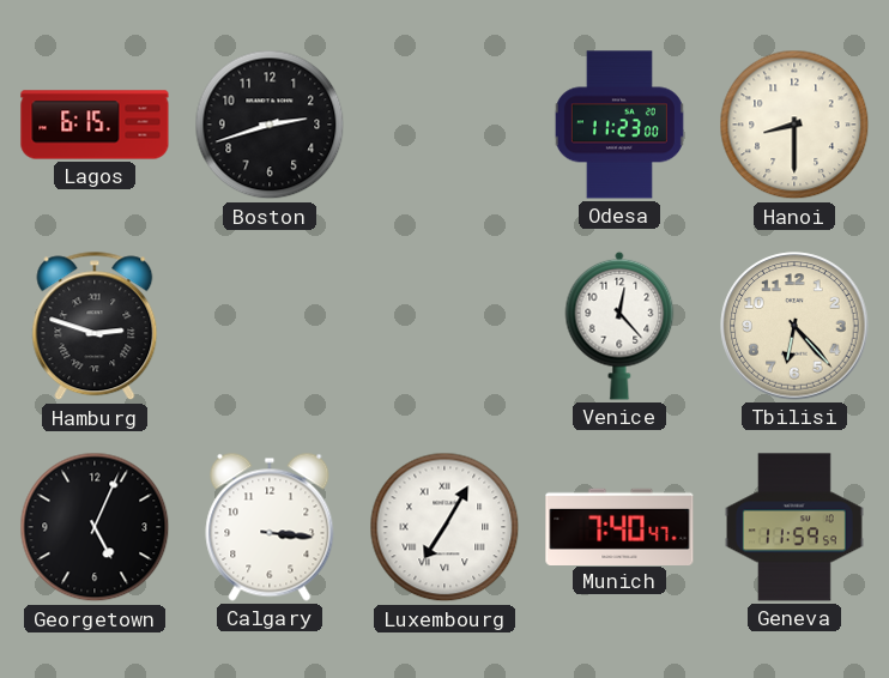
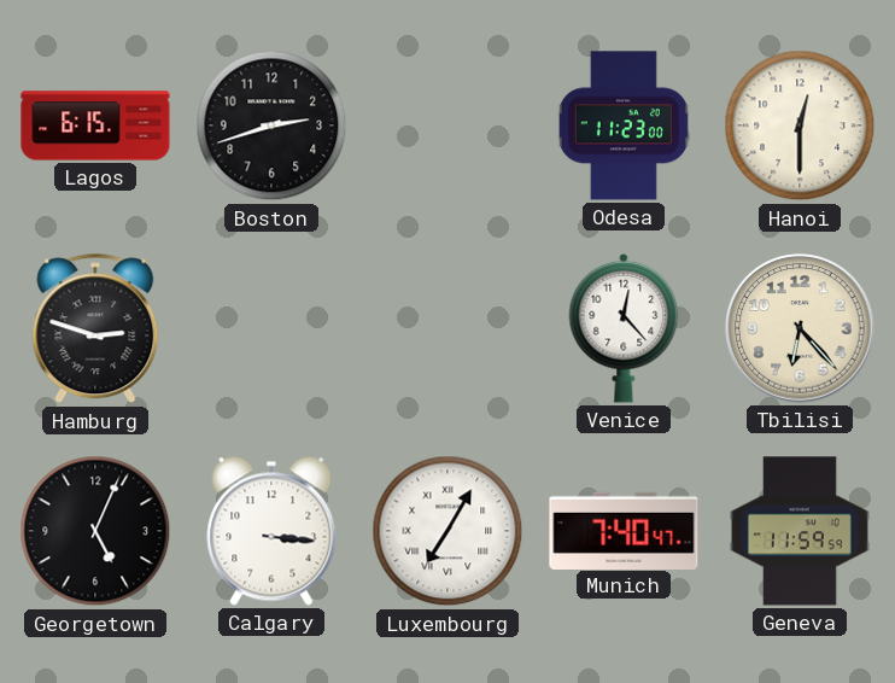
Hanoi: 8:30 -> 12:30 (800, 125)
